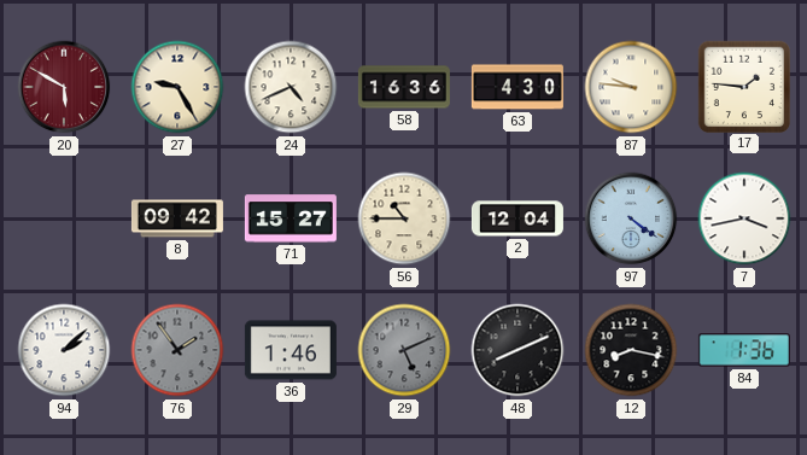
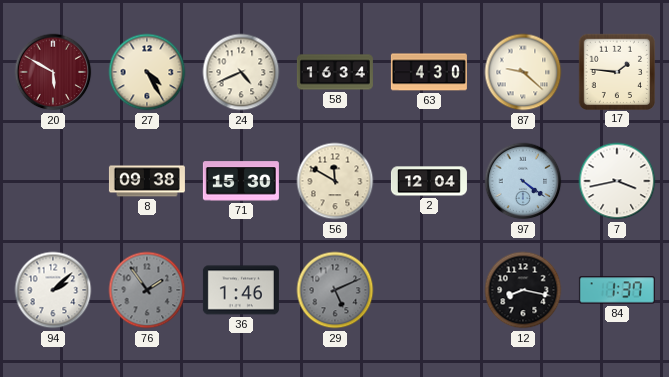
27: 9:25 -> 4:25 (147, 72)
58: 16:36 -> 16:34 (335, 72)
87: 9:46 -> 9:22 (523, 72)
8: 09:42 -> 09:38 (147, 181)
71: 15:27 -> 15:30 (241, 181)
56: 10:45 -> 11:50 (335, 181)
48: 8:11 -> none (517, 350)
84: 1:36 -> 1:37 (617, 290)
